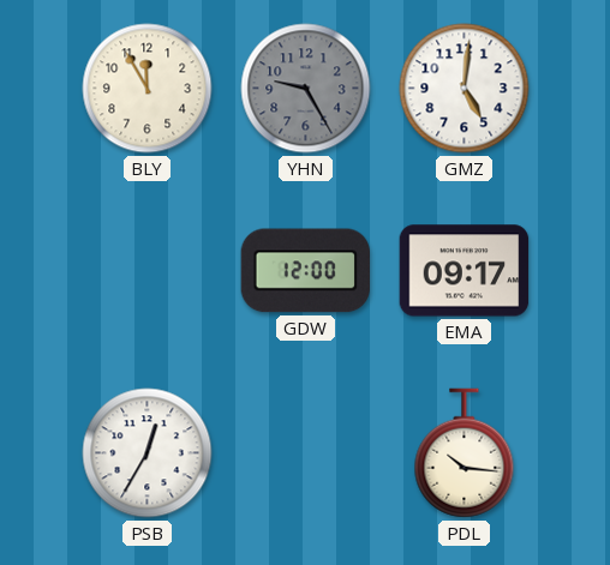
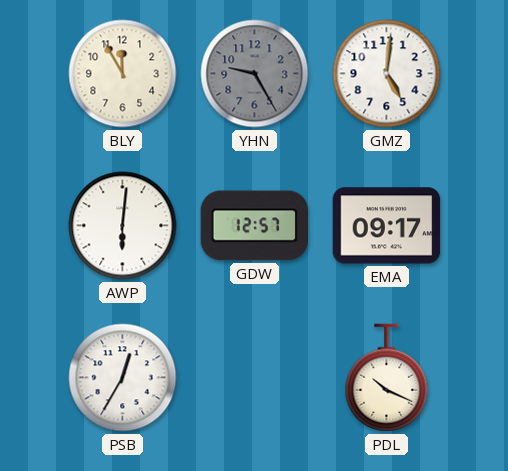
AWP: none -> 6:01 (123, 226)
GDW: 12:00 -> 12:57 (255, 226)
PDL: 10:16 -> 10:19 (387, 378)
